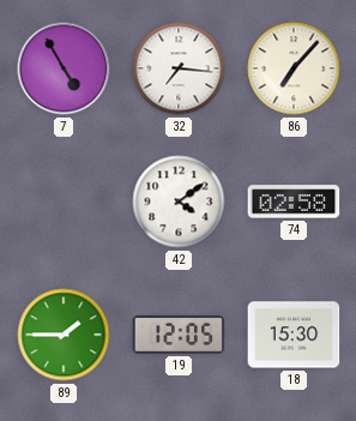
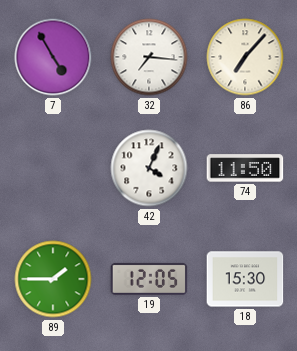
42: 4:09 -> 4:04 (149, 168)
74: 02:58 -> 11:50 (245, 168)
